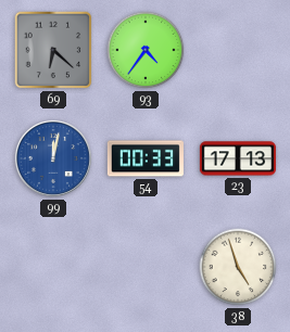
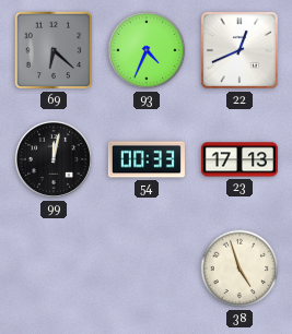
93: 4:36 -> 4:34 (147, 50)
22: none -> 12:41 (240, 50)
99 dial: blue -> black (54, 159)
